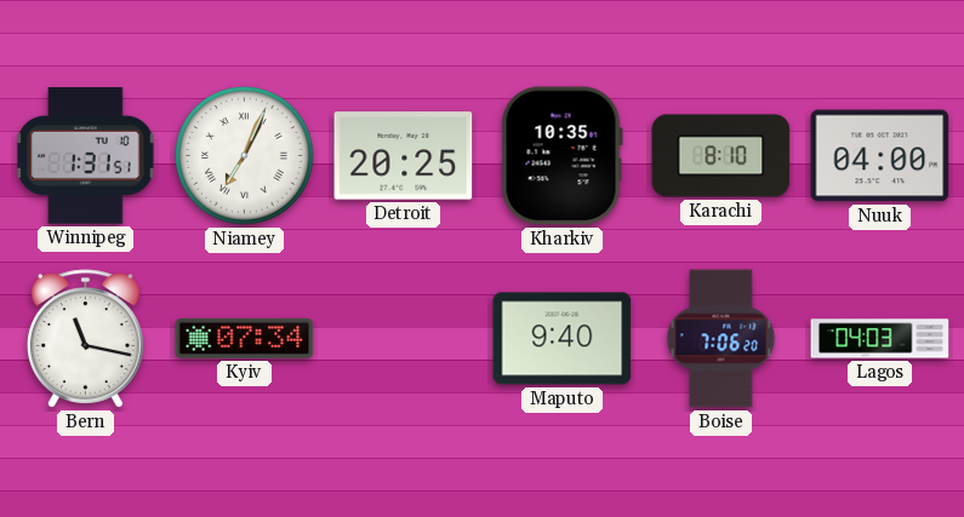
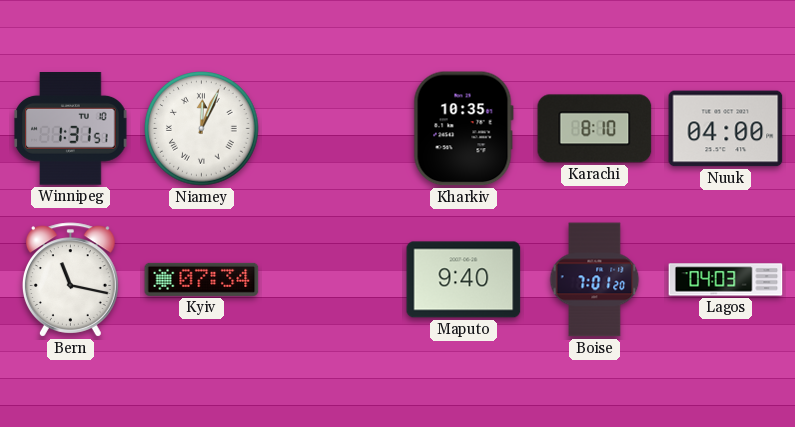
Niamey: 7:04 -> 12:04 (202, 129)
Detroit: 20:25 -> none (404, 156)
Boise: 7:06 -> 7:01 (595, 280)
